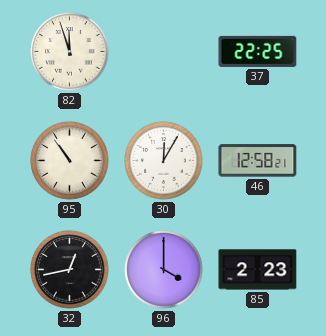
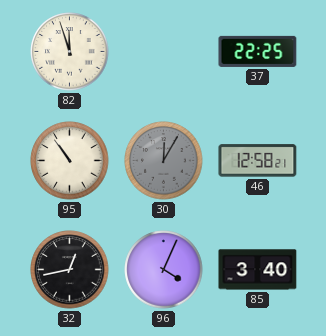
30 dial: white -> grey (164, 161)
96: 4:00 -> 4:04 (164, 270)
85: 2:23 -> 3:40 (258, 270)
